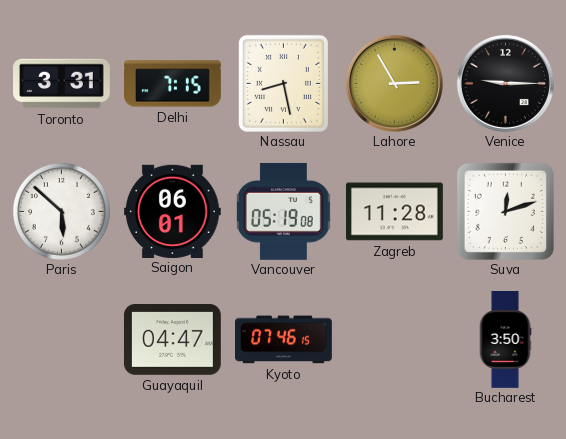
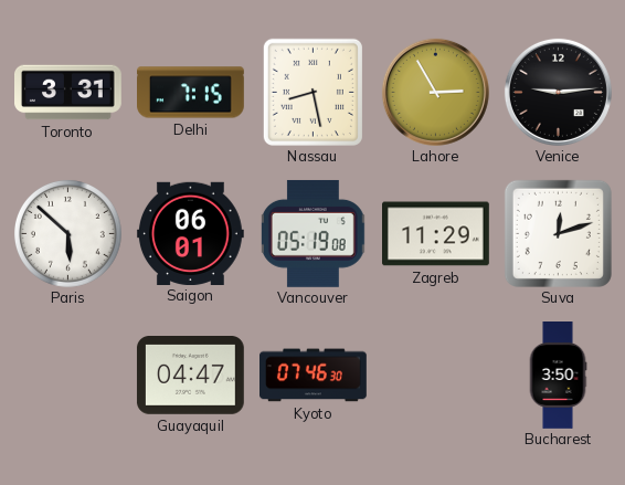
Venice: 9:15 -> 9:14 (558, 92)
Zagreb: 11:28 -> 11:29 (436, 234)
Kyoto: 07:46:15 -> 07:46:30 (314, 376)
